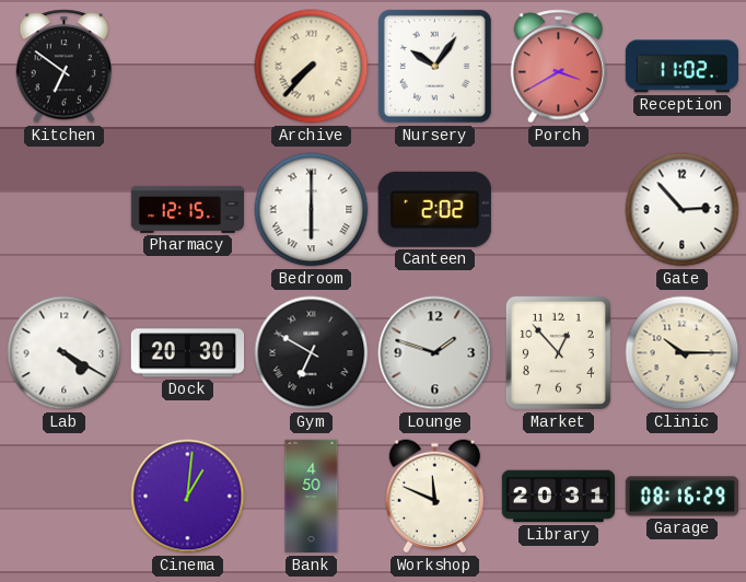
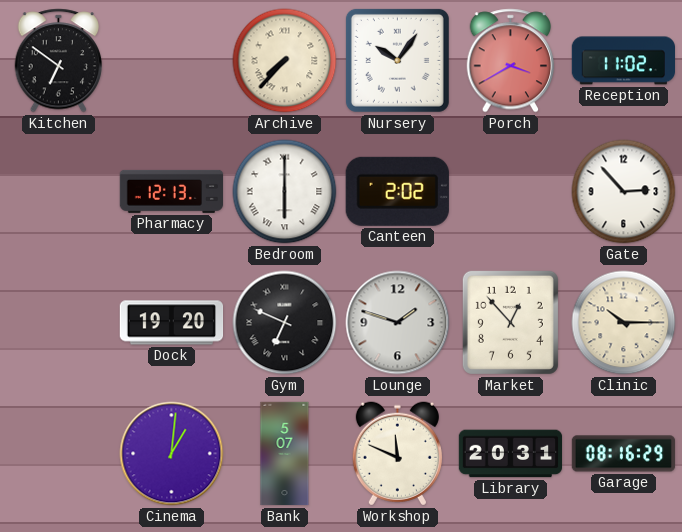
Pharmacy: 12:15 -> 12:13 (172, 191)
Lab: 4:20 -> none (65, 353)
Dock: 20:30 -> 19:20 (172, 323)
Gym: 6:50 -> 6:49 (285, 323)
Bank: 4:50 -> 5:07 (285, 454)
